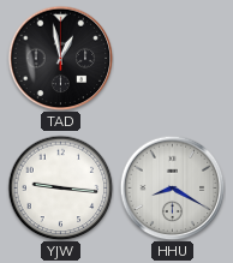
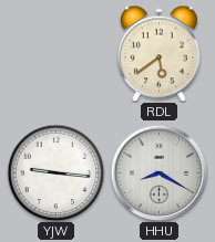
TAD: 12:58 -> none (60, 58)
RDL: none -> 5:39 (158, 53)
